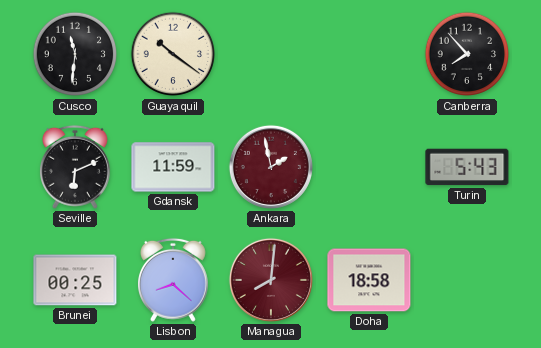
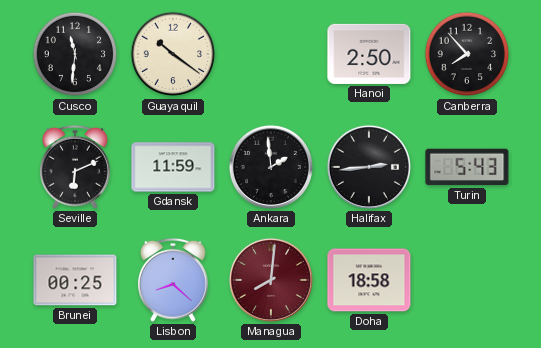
Hanoi: none -> 2:50 (369, 54)
Ankara: 1:58 -> 1:59 (271, 167)
Ankara dial: burgundy -> black (271, 167)
Halifax: none -> 2:44 (369, 167)
